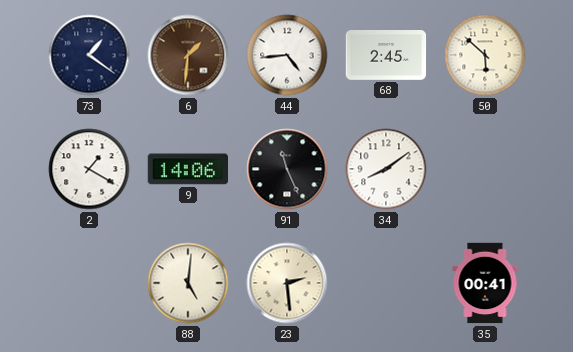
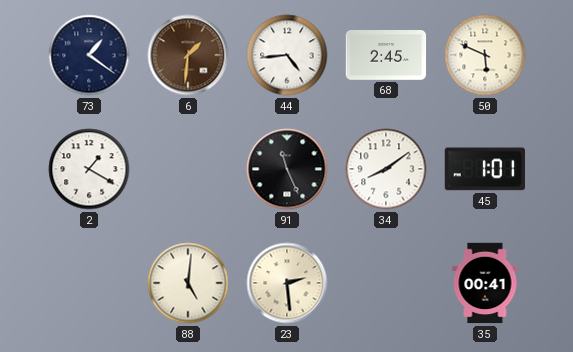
50: 5:52 -> 5:49 (485, 55)
9: 14:06 -> none (187, 169)
45: none -> 1:01 (484, 169)
